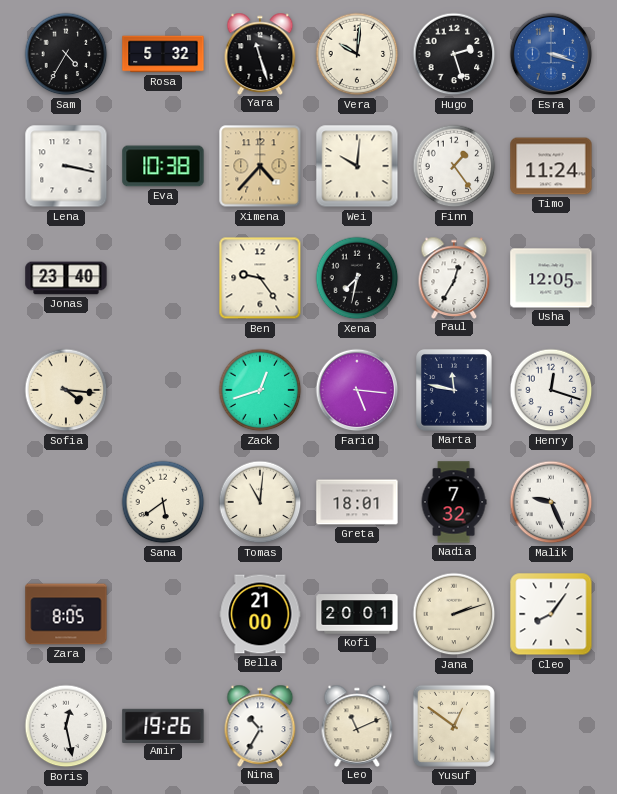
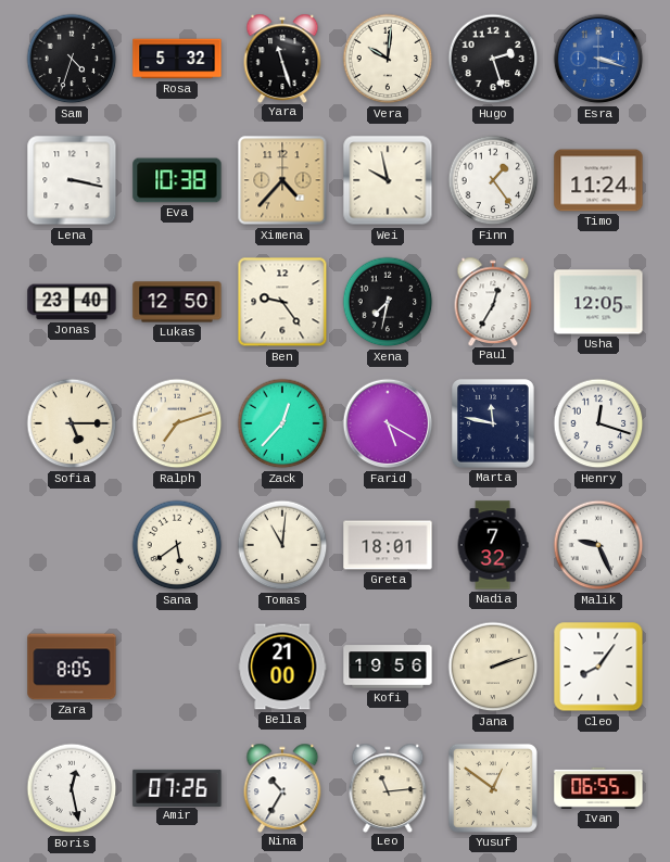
Sam: 4:35 -> 4:33 (72, 59)
Wei: 10:01 -> 9:58 (388, 180)
Lukas: none -> 12:50 (177, 302)
Sofia: 4:16 -> 5:15 (72, 423)
Ralph: none -> 7:12 (177, 423)
Zack: 12:42 -> 12:37 (282, 423)
Farid: 5:16 -> 5:20 (388, 423)
Kofi: 20:01 -> 19:56 (388, 667)
Amir: 19:26 -> 07:26 (177, 787)
Leo: 11:11 -> 11:14 (388, 787)
Ivan: none -> 06:55 (598, 788)
